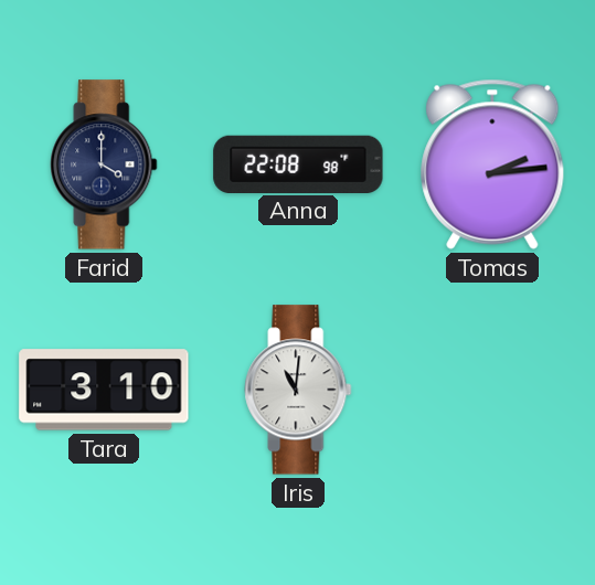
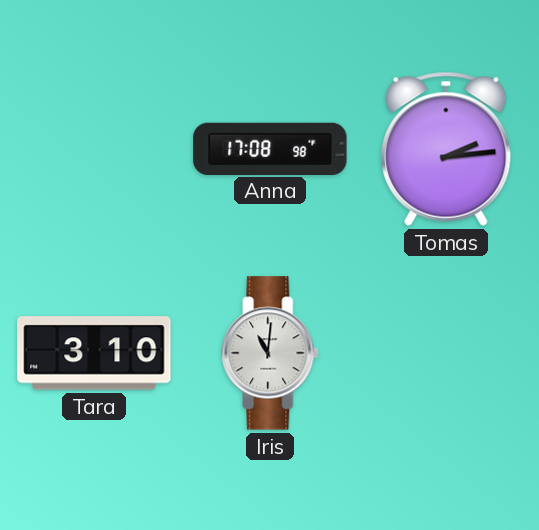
Farid: 4:00 -> none (104, 164)
Anna: 22:08 -> 17:08 (270, 148)
